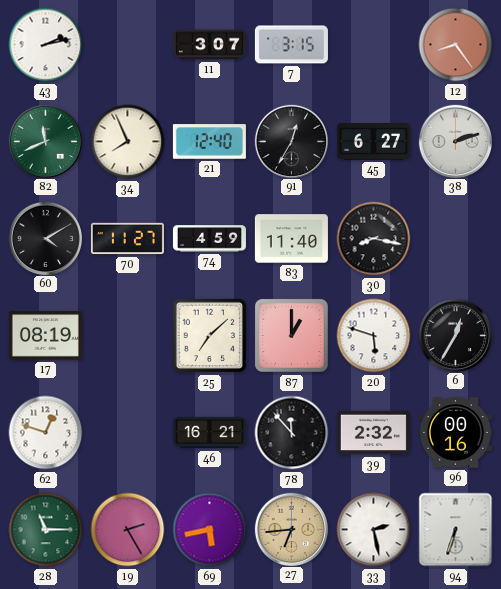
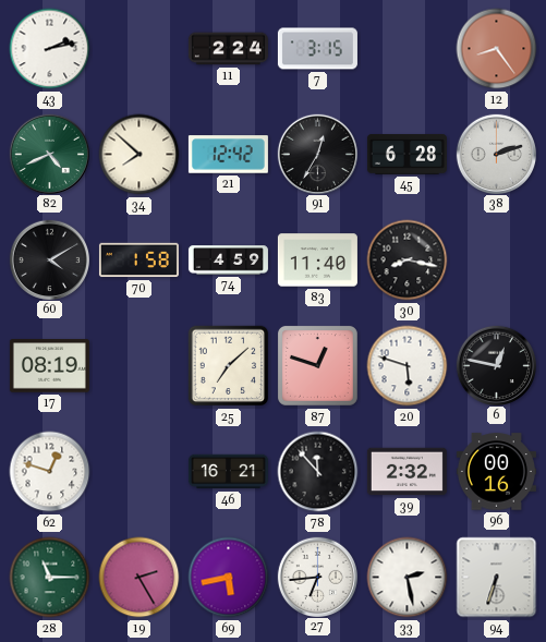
11: 3:07 -> 2:24 (228, 49)
82: 11:41 -> 4:41 (49, 154)
34: 7:56 -> 7:52 (139, 155)
21: 12:40 -> 12:42 (228, 155)
45: 6:27 -> 6:28 (407, 155)
70: 11:27 -> 1:58 (138, 261)
87: 1:00 -> 12:48 (317, 365)
6: 12:35 -> 12:47 (496, 365)
27 dial: champagne -> white (317, 577)
